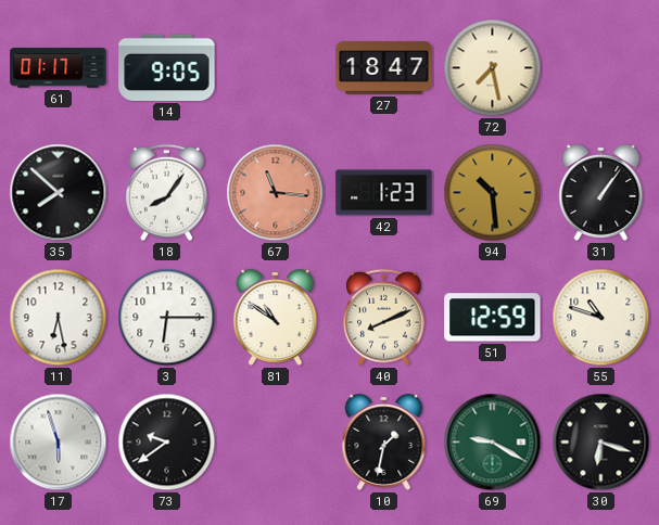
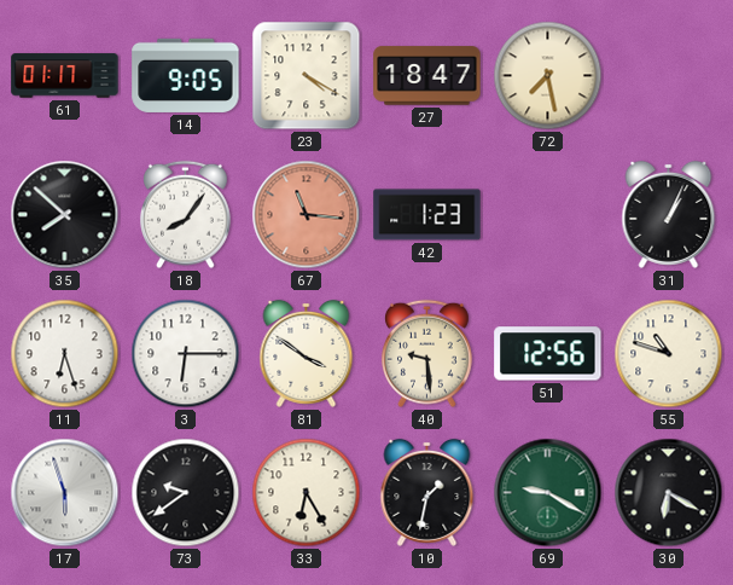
23: none -> 4:20 (307, 76)
94: 10:29 -> none (493, 193)
31: 1:06 -> 1:04 (669, 214)
11: 6:28 -> 6:27 (65, 354)
81: 10:51 -> 3:51 (307, 353)
40: 8:11 -> 9:29 (427, 354)
51: 12:59 -> 12:56 (548, 354)
33: none -> 6:25 (307, 493)
30: 6:18 -> 6:20 (669, 493)
